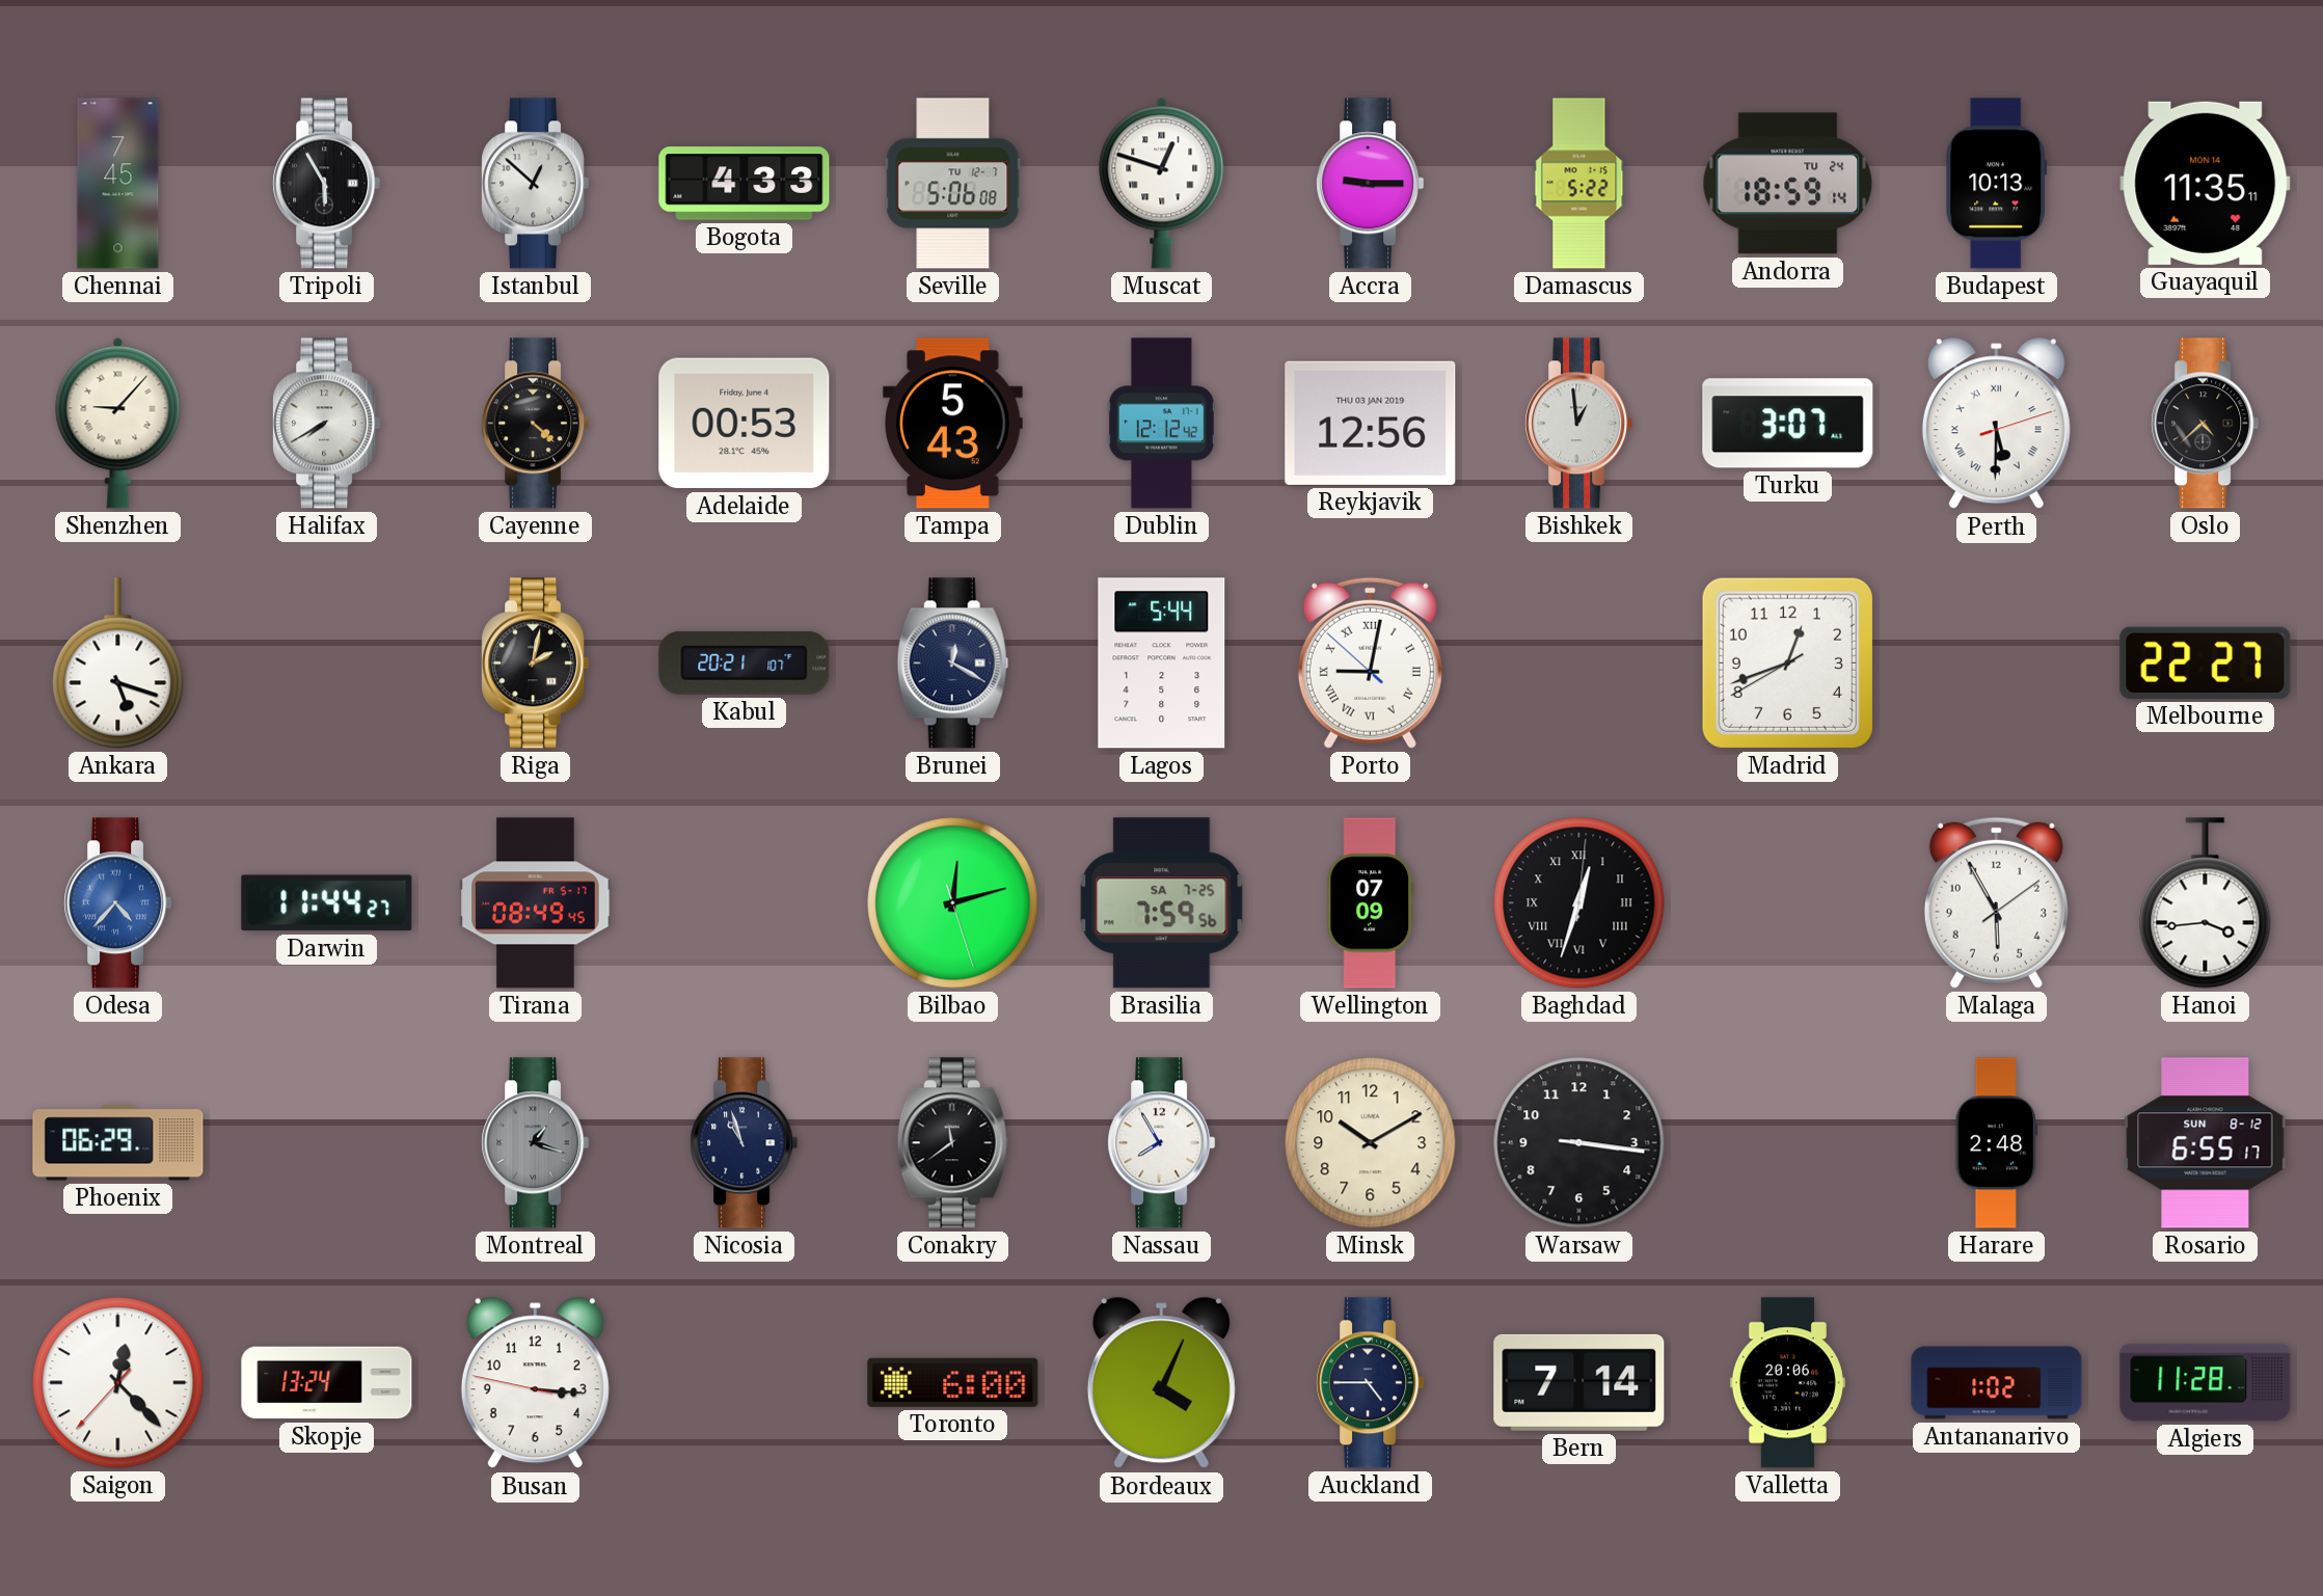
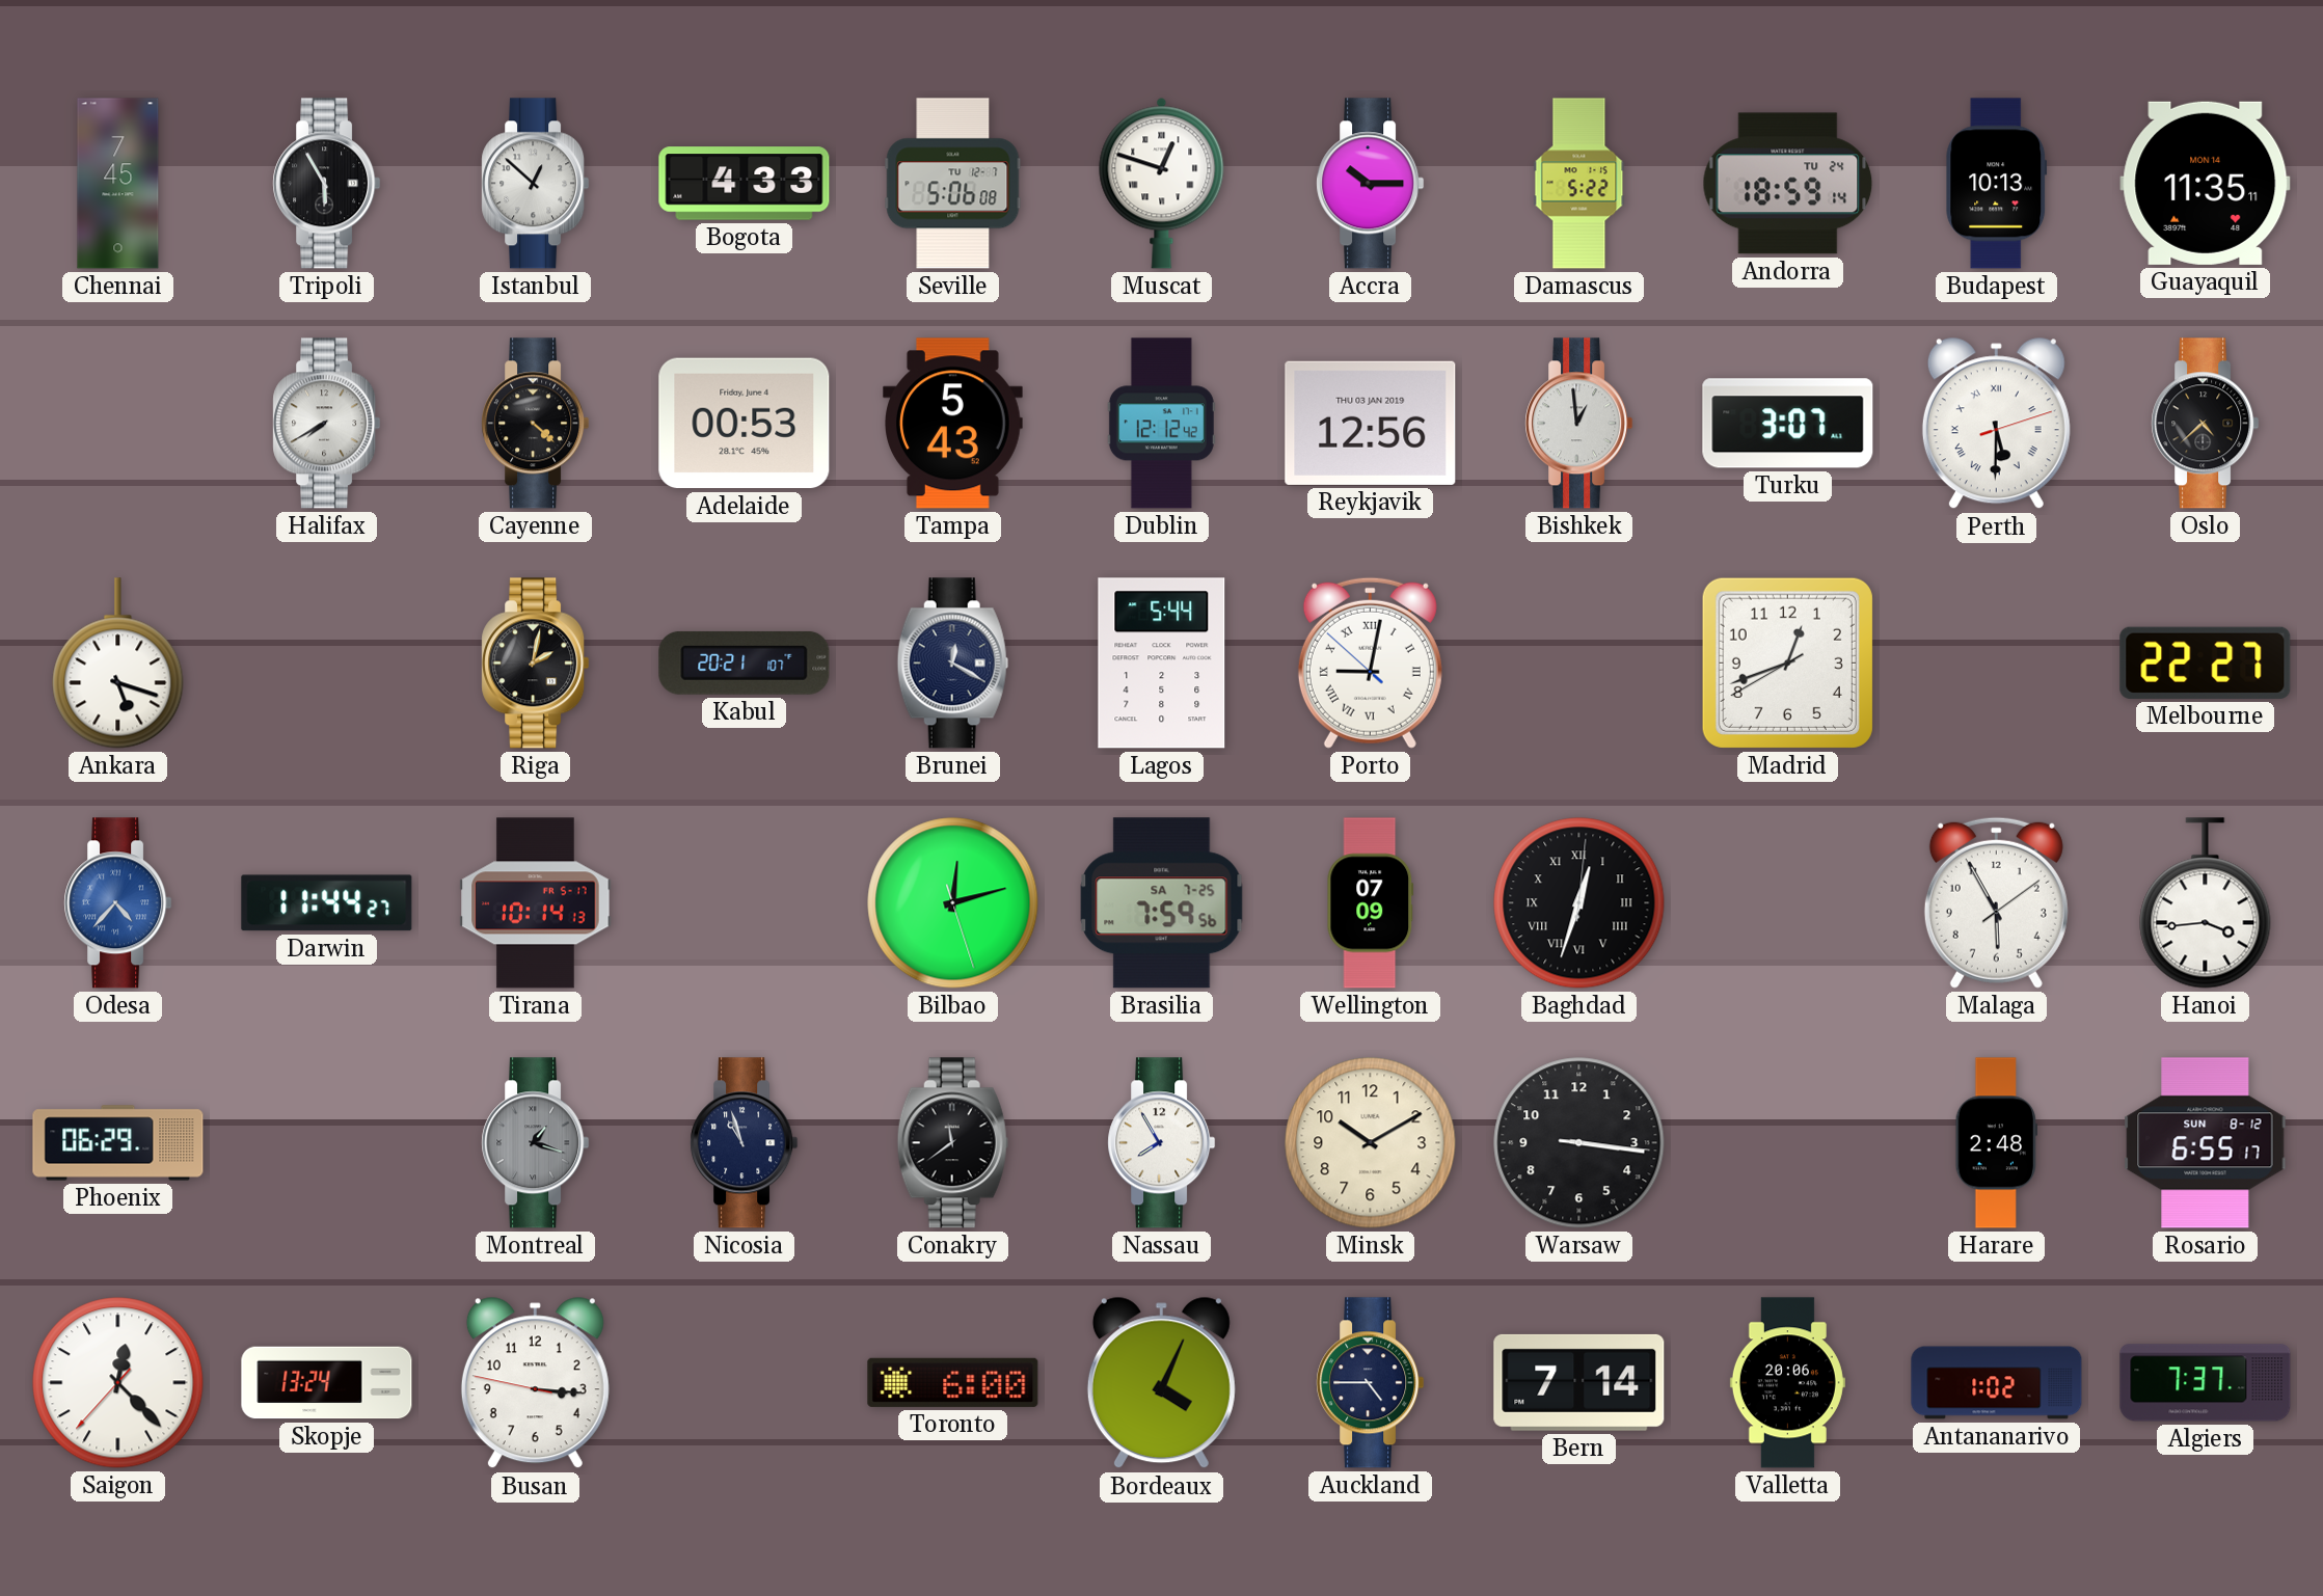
Accra: 9:15 -> 10:15 (1371, 184)
Shenzhen: 9:07 -> none (118, 423)
Tirana: 08:49 -> 10:14 (536, 903)
Algiers: 11:28 -> 7:37 (2206, 1383)
